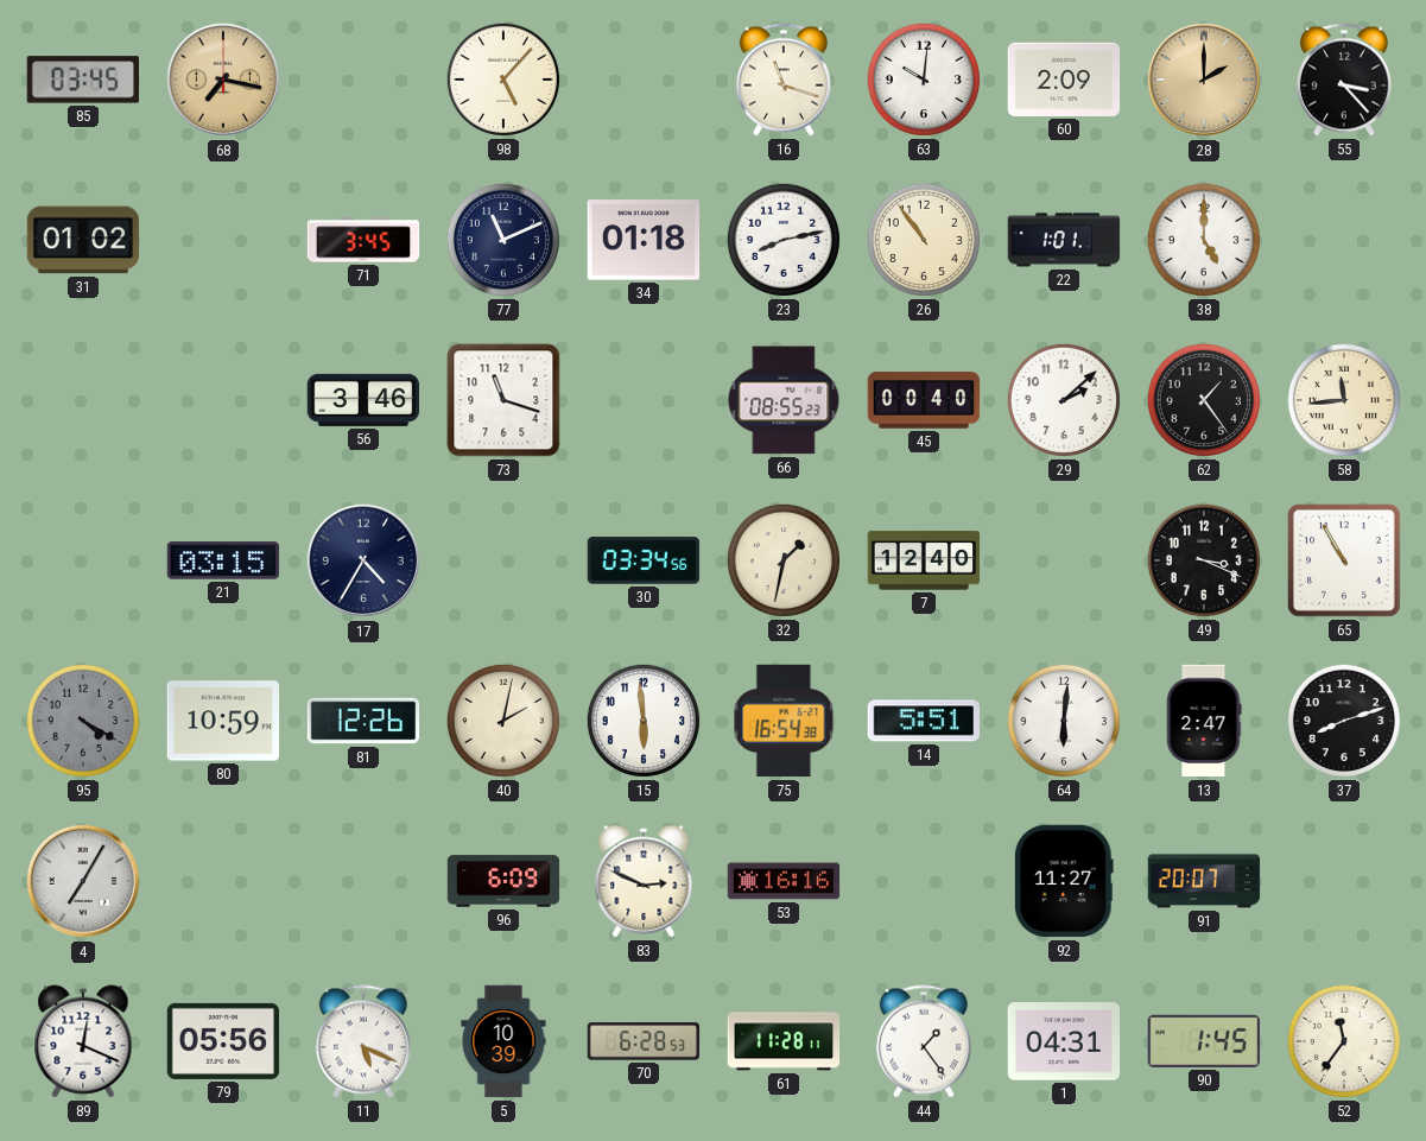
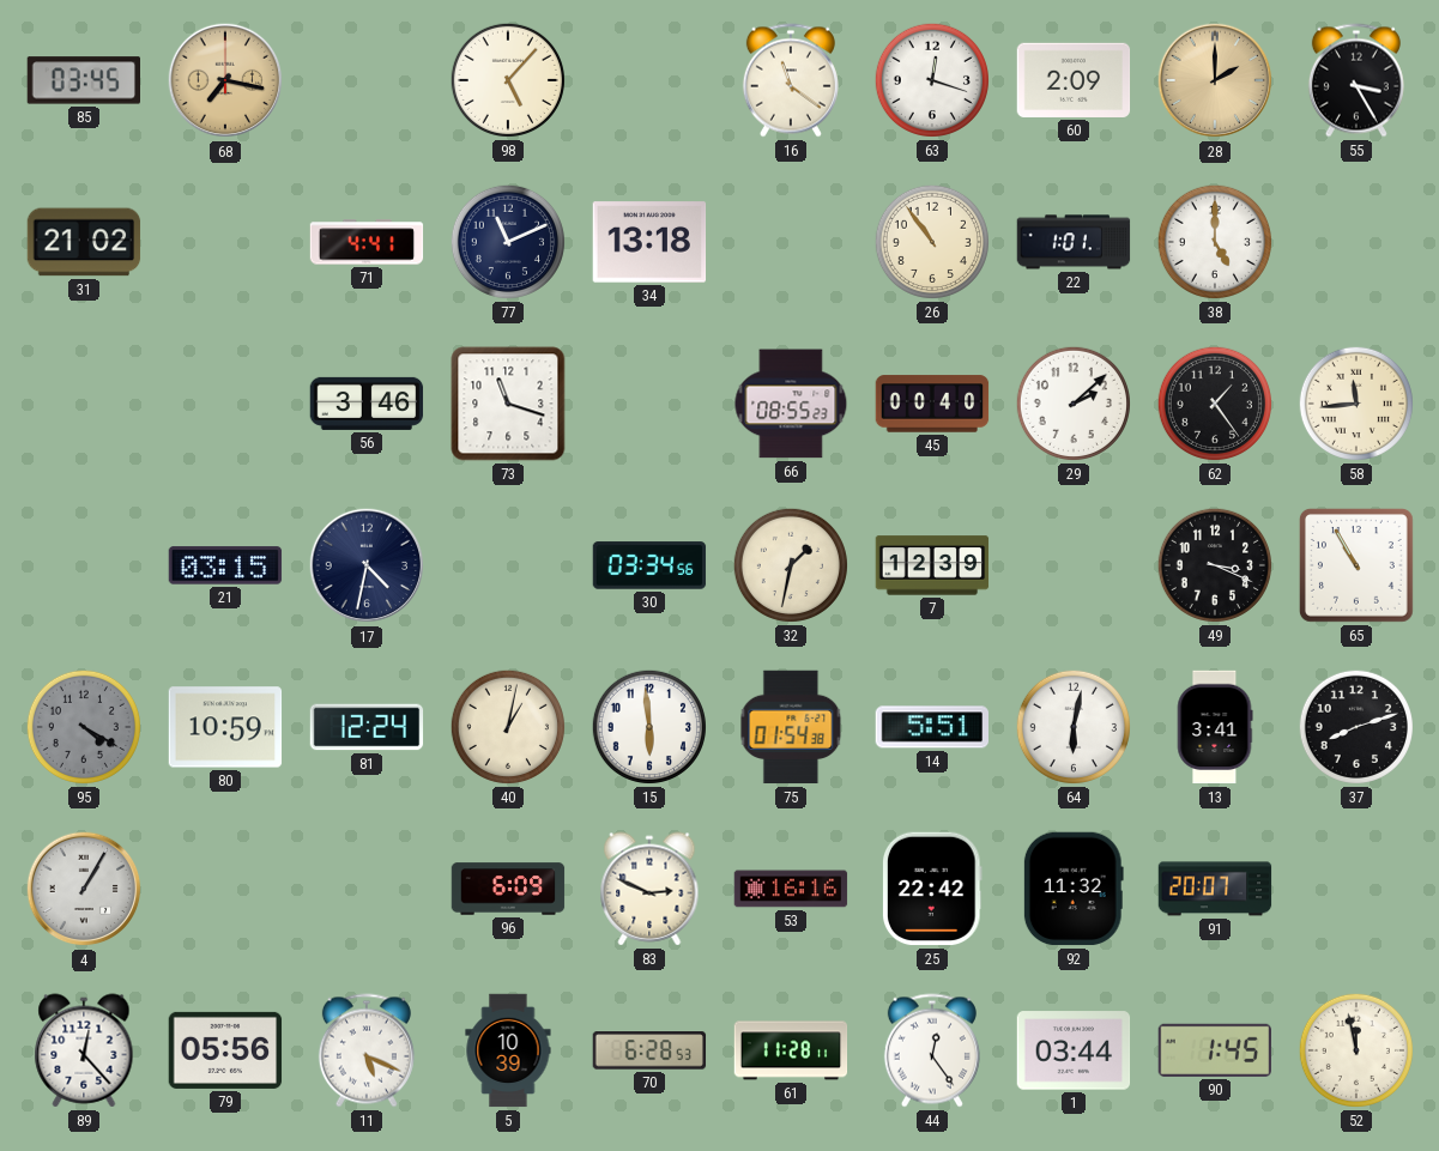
16: 11:18 -> 11:21 (791, 80)
63: 10:01 -> 12:18 (932, 80)
55: 3:23 -> 3:25 (1356, 80)
31: 01:02 -> 21:02 (84, 242)
71: 3:45 -> 4:41 (367, 242)
34: 01:18 -> 13:18 (649, 242)
23: 8:13 -> none (784, 240)
17: 4:35 -> 4:32 (367, 565)
7: 12:40 -> 12:39 (932, 565)
81: 12:26 -> 12:24 (367, 727)
40: 2:02 -> 1:02 (508, 727)
75: 16:54 -> 01:54 (791, 727)
64: 6:01 -> 6:02 (1074, 727)
13: 2:47 -> 3:41 (1215, 727)
4: 7:05 -> 1:05 (84, 889)
25: none -> 22:42 (933, 889)
92: 11:27 -> 11:32 (1074, 889)
89: 12:19 -> 12:23 (84, 1050)
44: 1:24 -> 12:24 (932, 1050)
1: 04:31 -> 03:44 (1074, 1050)
52: 11:36 -> 11:58 (1356, 1050)
